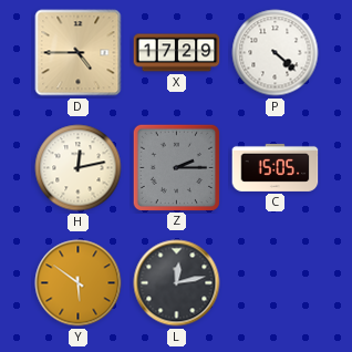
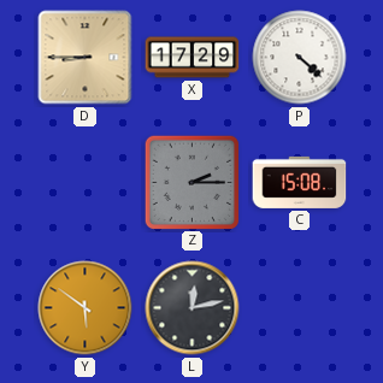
D: 4:45 -> 8:45 (86, 58)
H: 12:13 -> none (79, 168)
C: 15:05 -> 15:08 (300, 182)
